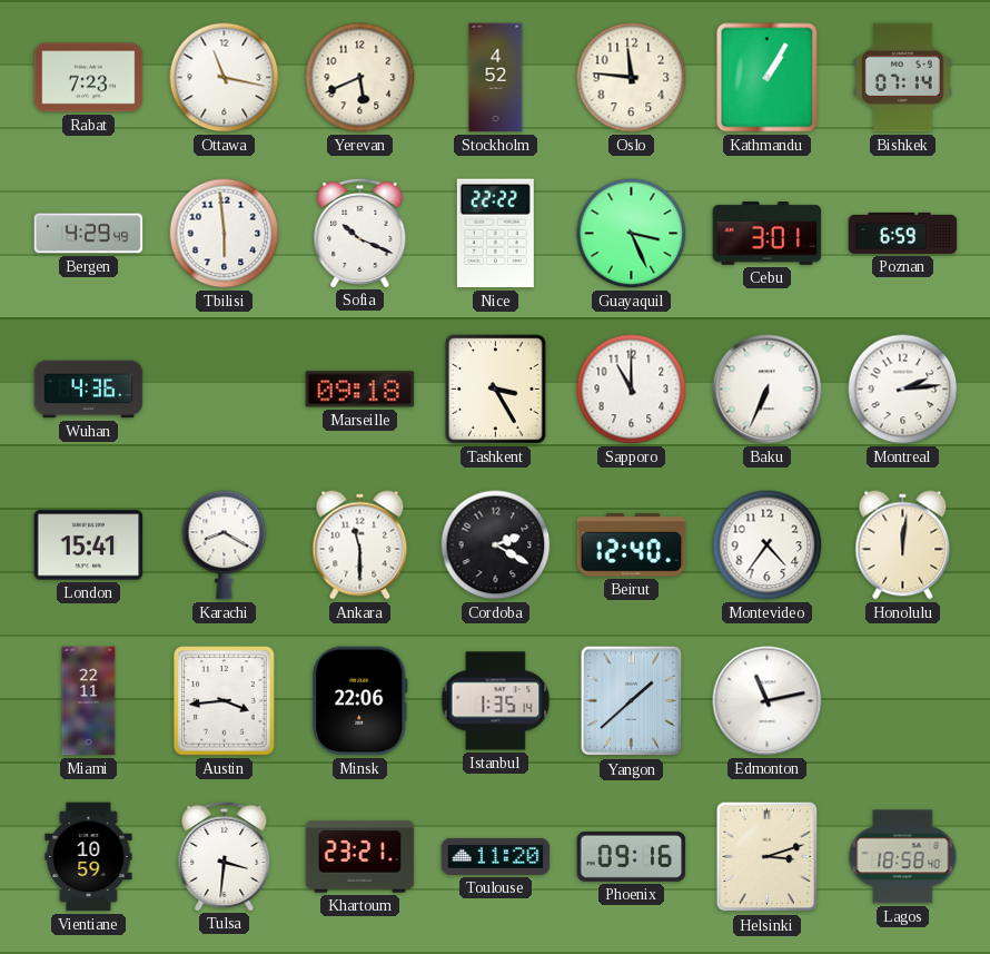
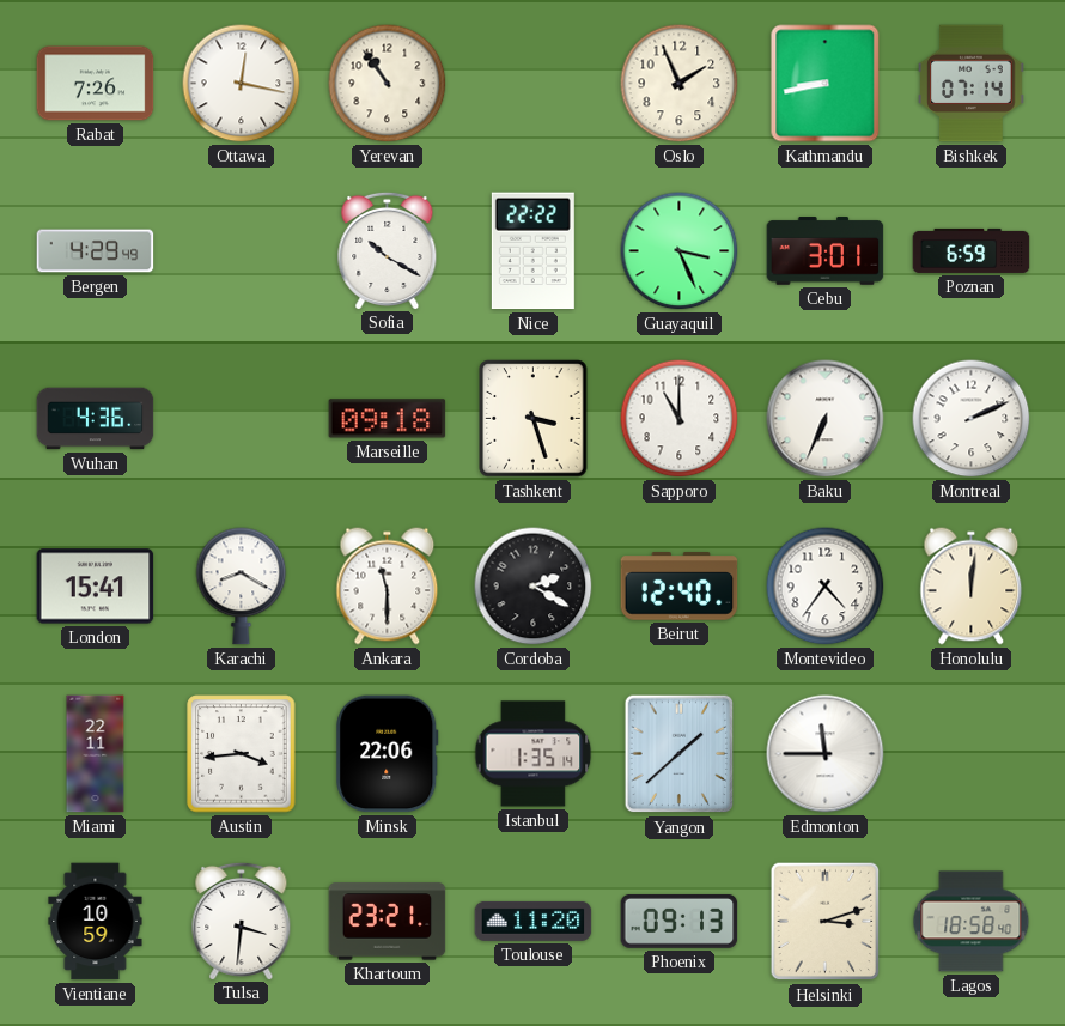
Rabat: 7:23 -> 7:26 (96, 84)
Ottawa: 11:17 -> 12:17 (242, 84)
Yerevan: 5:41 -> 10:54 (388, 84)
Stockholm: 4:52 -> none (496, 78)
Oslo: 11:46 -> 1:56 (680, 84)
Kathmandu: 1:05 -> 8:43 (826, 84)
Tbilisi: 5:59 -> none (225, 234)
Sofia: 10:19 -> 10:20 (388, 250)
Tashkent: 3:25 -> 3:27 (534, 419)
Montreal: 2:14 -> 2:11 (972, 419)
Edmonton: 11:13 -> 11:45 (826, 754)
Phoenix: 09:16 -> 09:13 (680, 921)
